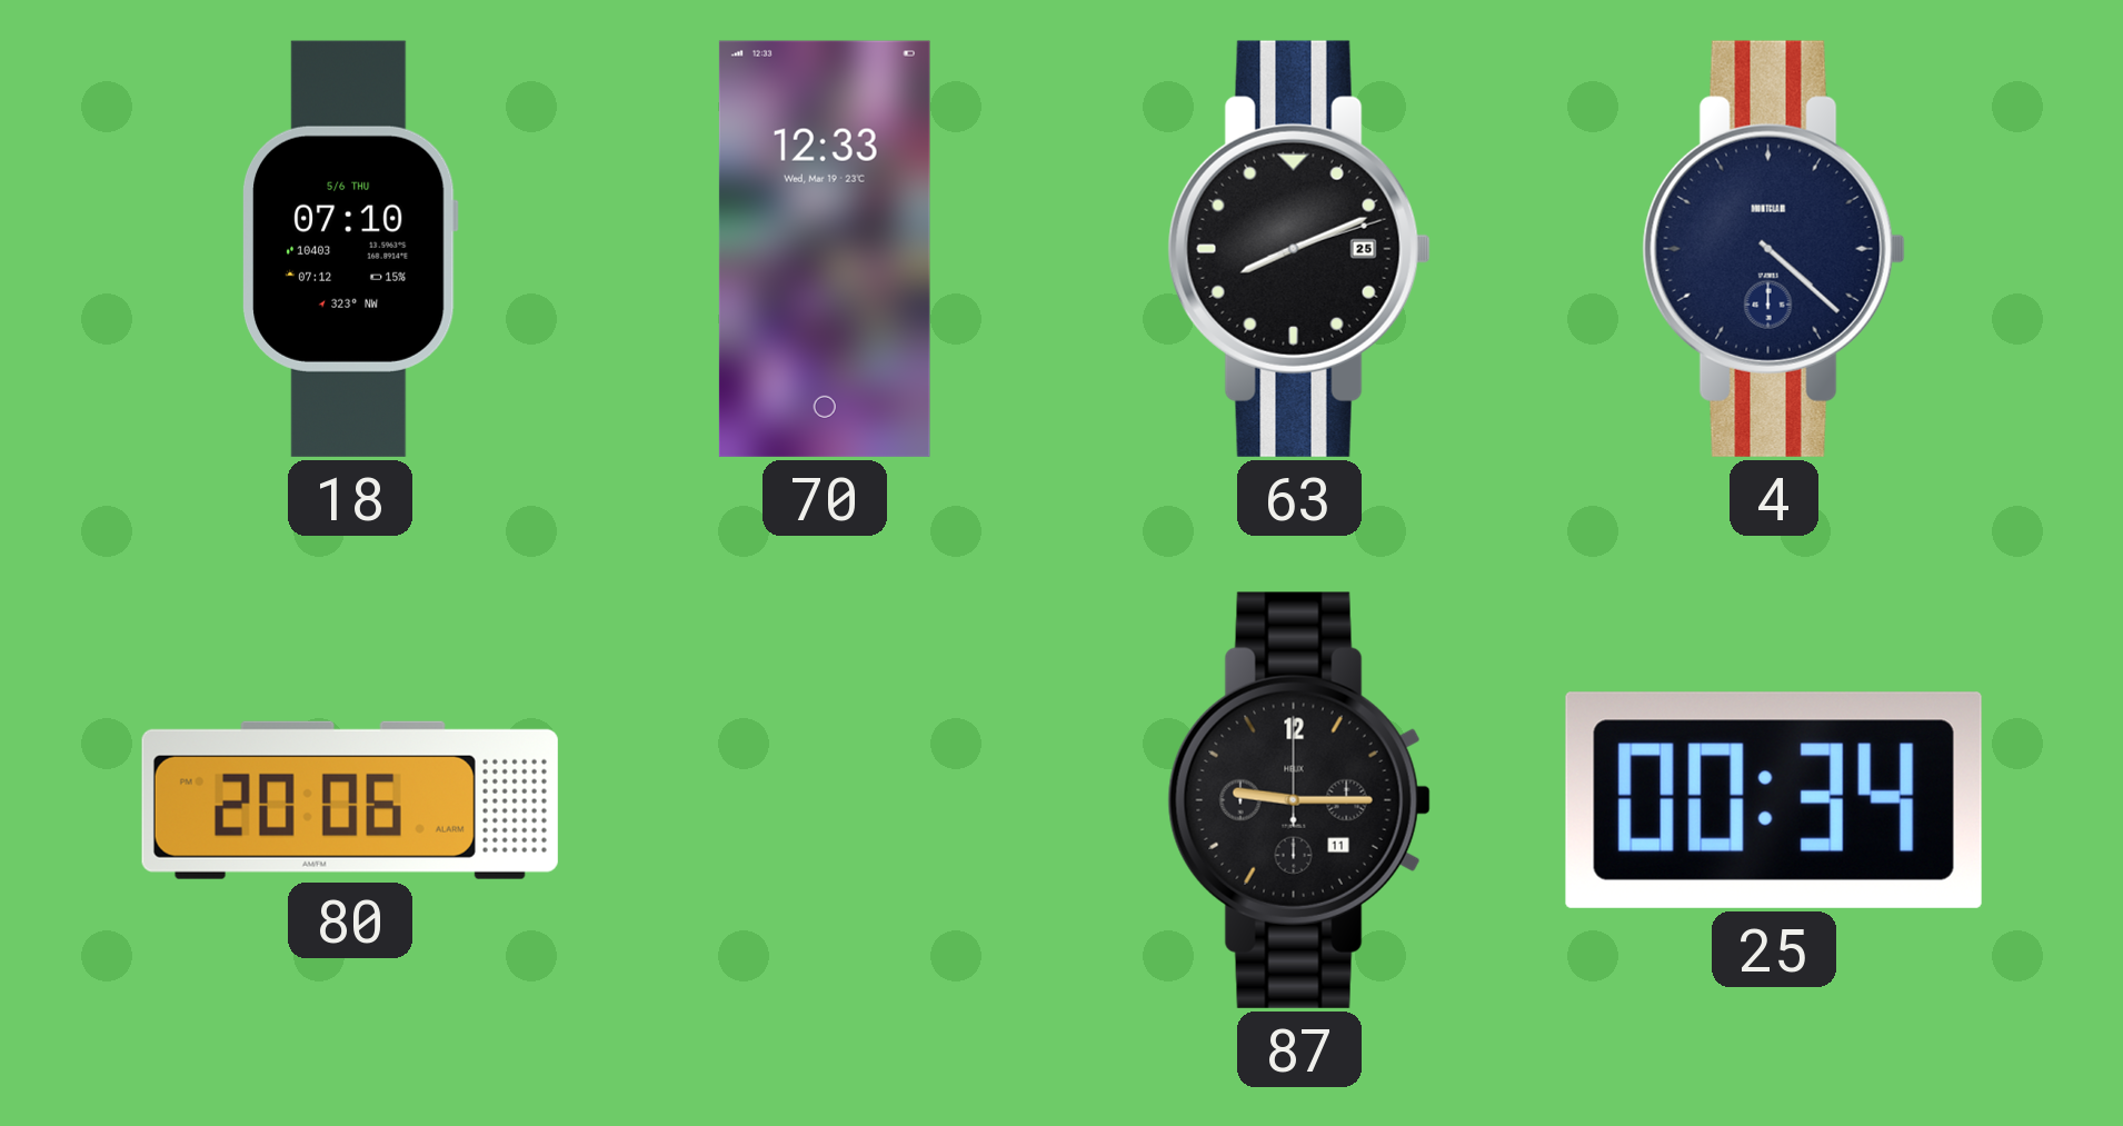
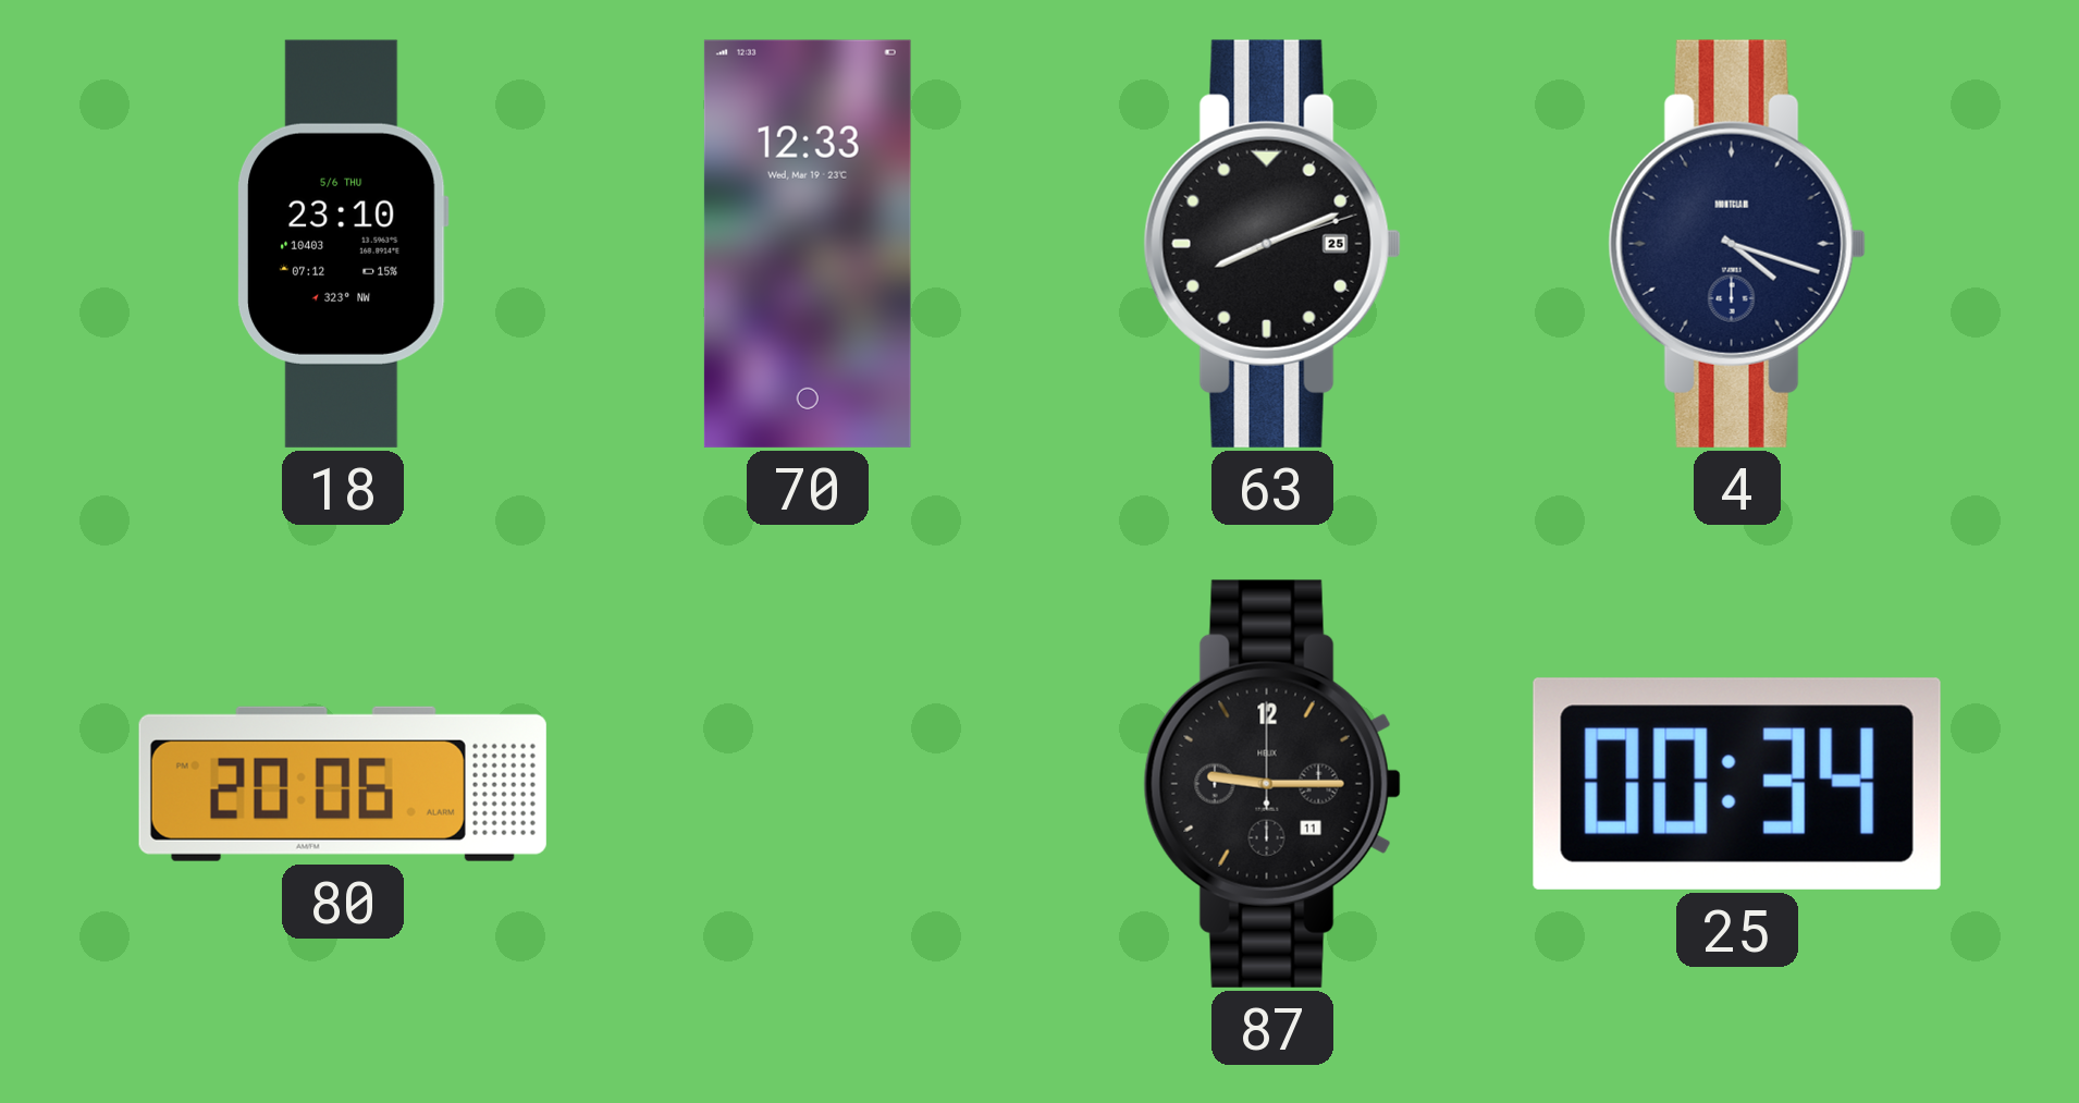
18: 07:10 -> 23:10 (343, 244)
4: 4:22 -> 4:18 (1737, 244)
